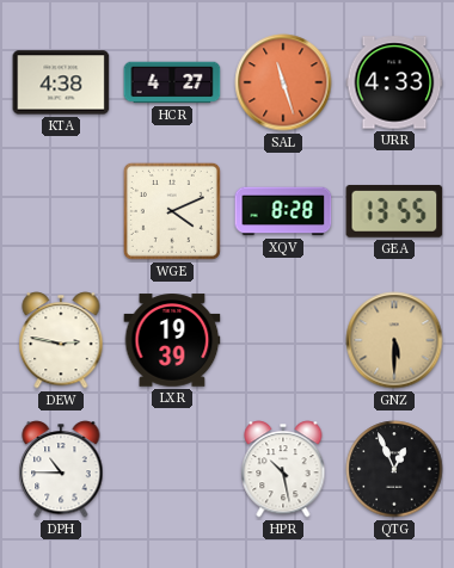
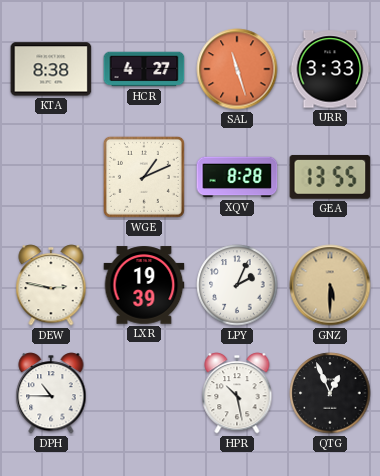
KTA: 4:38 -> 8:38 (51, 69)
URR: 4:33 -> 3:33 (330, 69)
WGE: 4:11 -> 1:11 (144, 177)
LPY: none -> 2:04 (237, 285)
